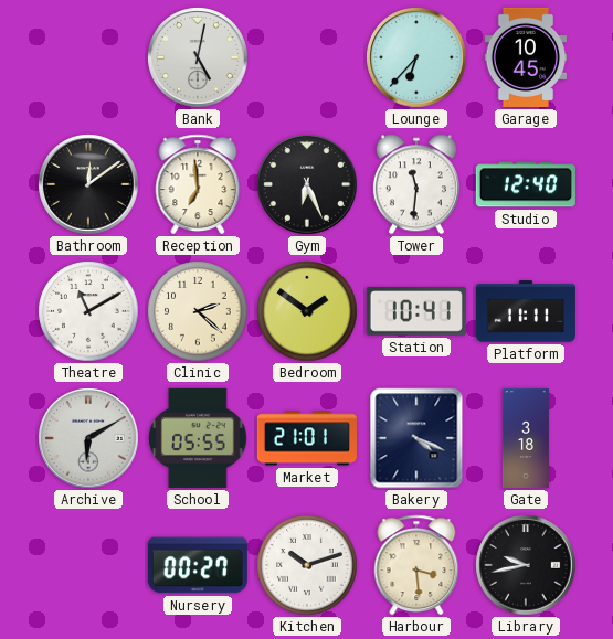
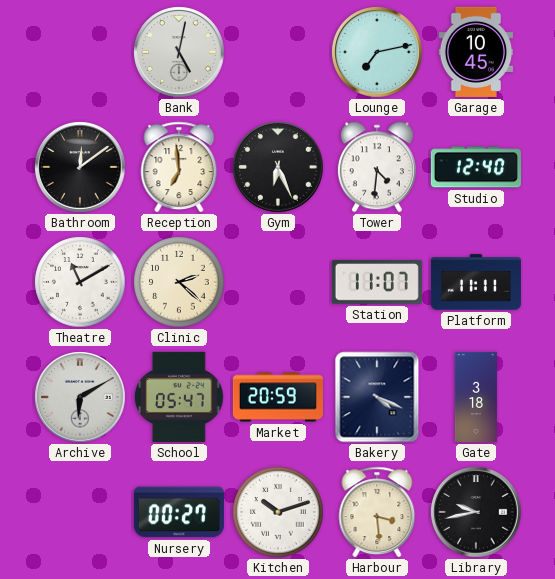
Lounge: 6:37 -> 7:13 (377, 52)
Tower: 11:31 -> 4:31 (377, 167)
Bedroom: 1:51 -> none (307, 311)
Station: 10:41 -> 11:07 (377, 282)
School: 05:55 -> 05:47 (179, 397)
Market: 21:01 -> 20:59 (278, 397)
